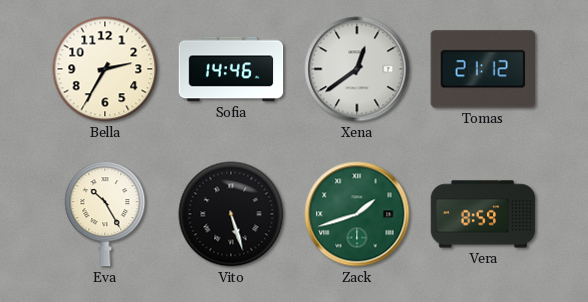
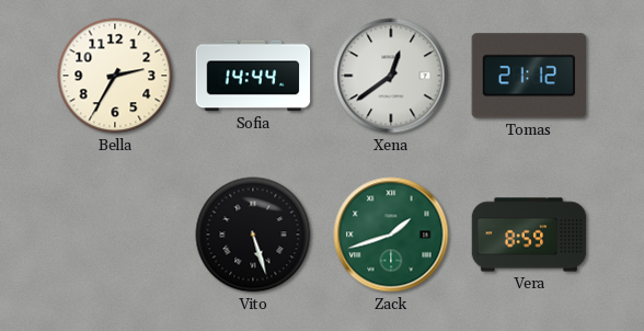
Sofia: 14:46 -> 14:44 (253, 76)
Eva: 10:25 -> none (105, 214)
